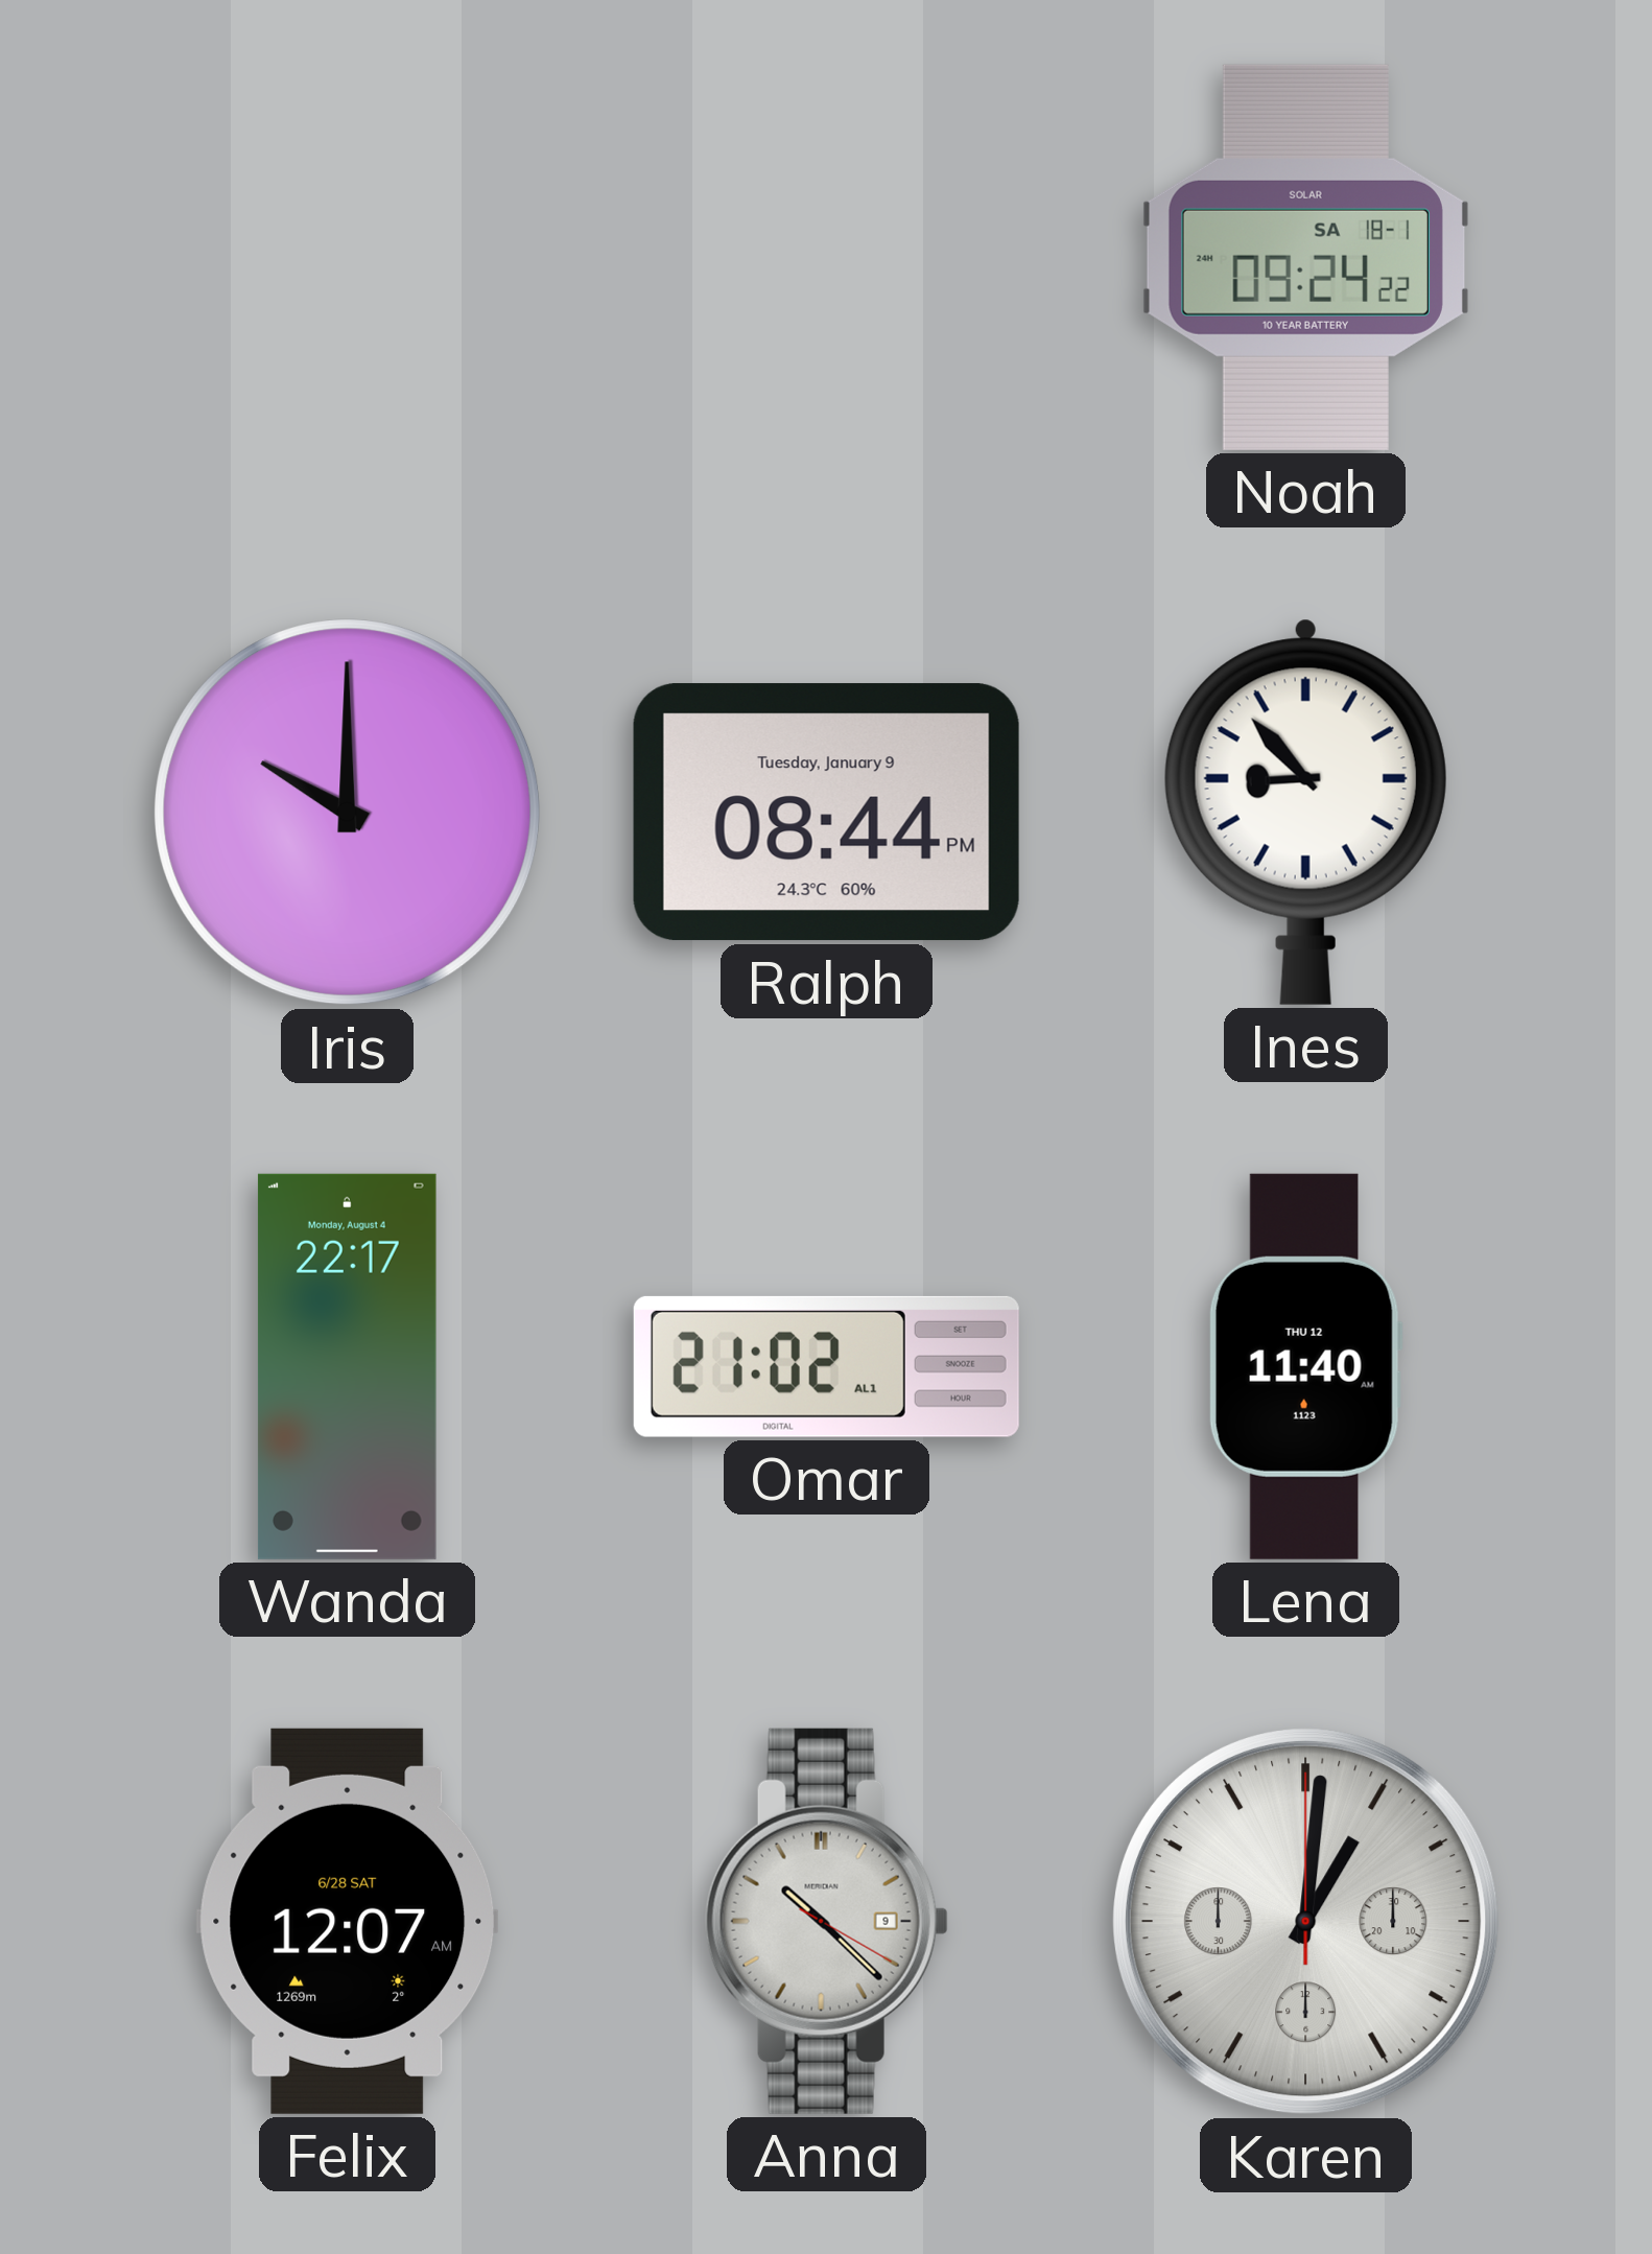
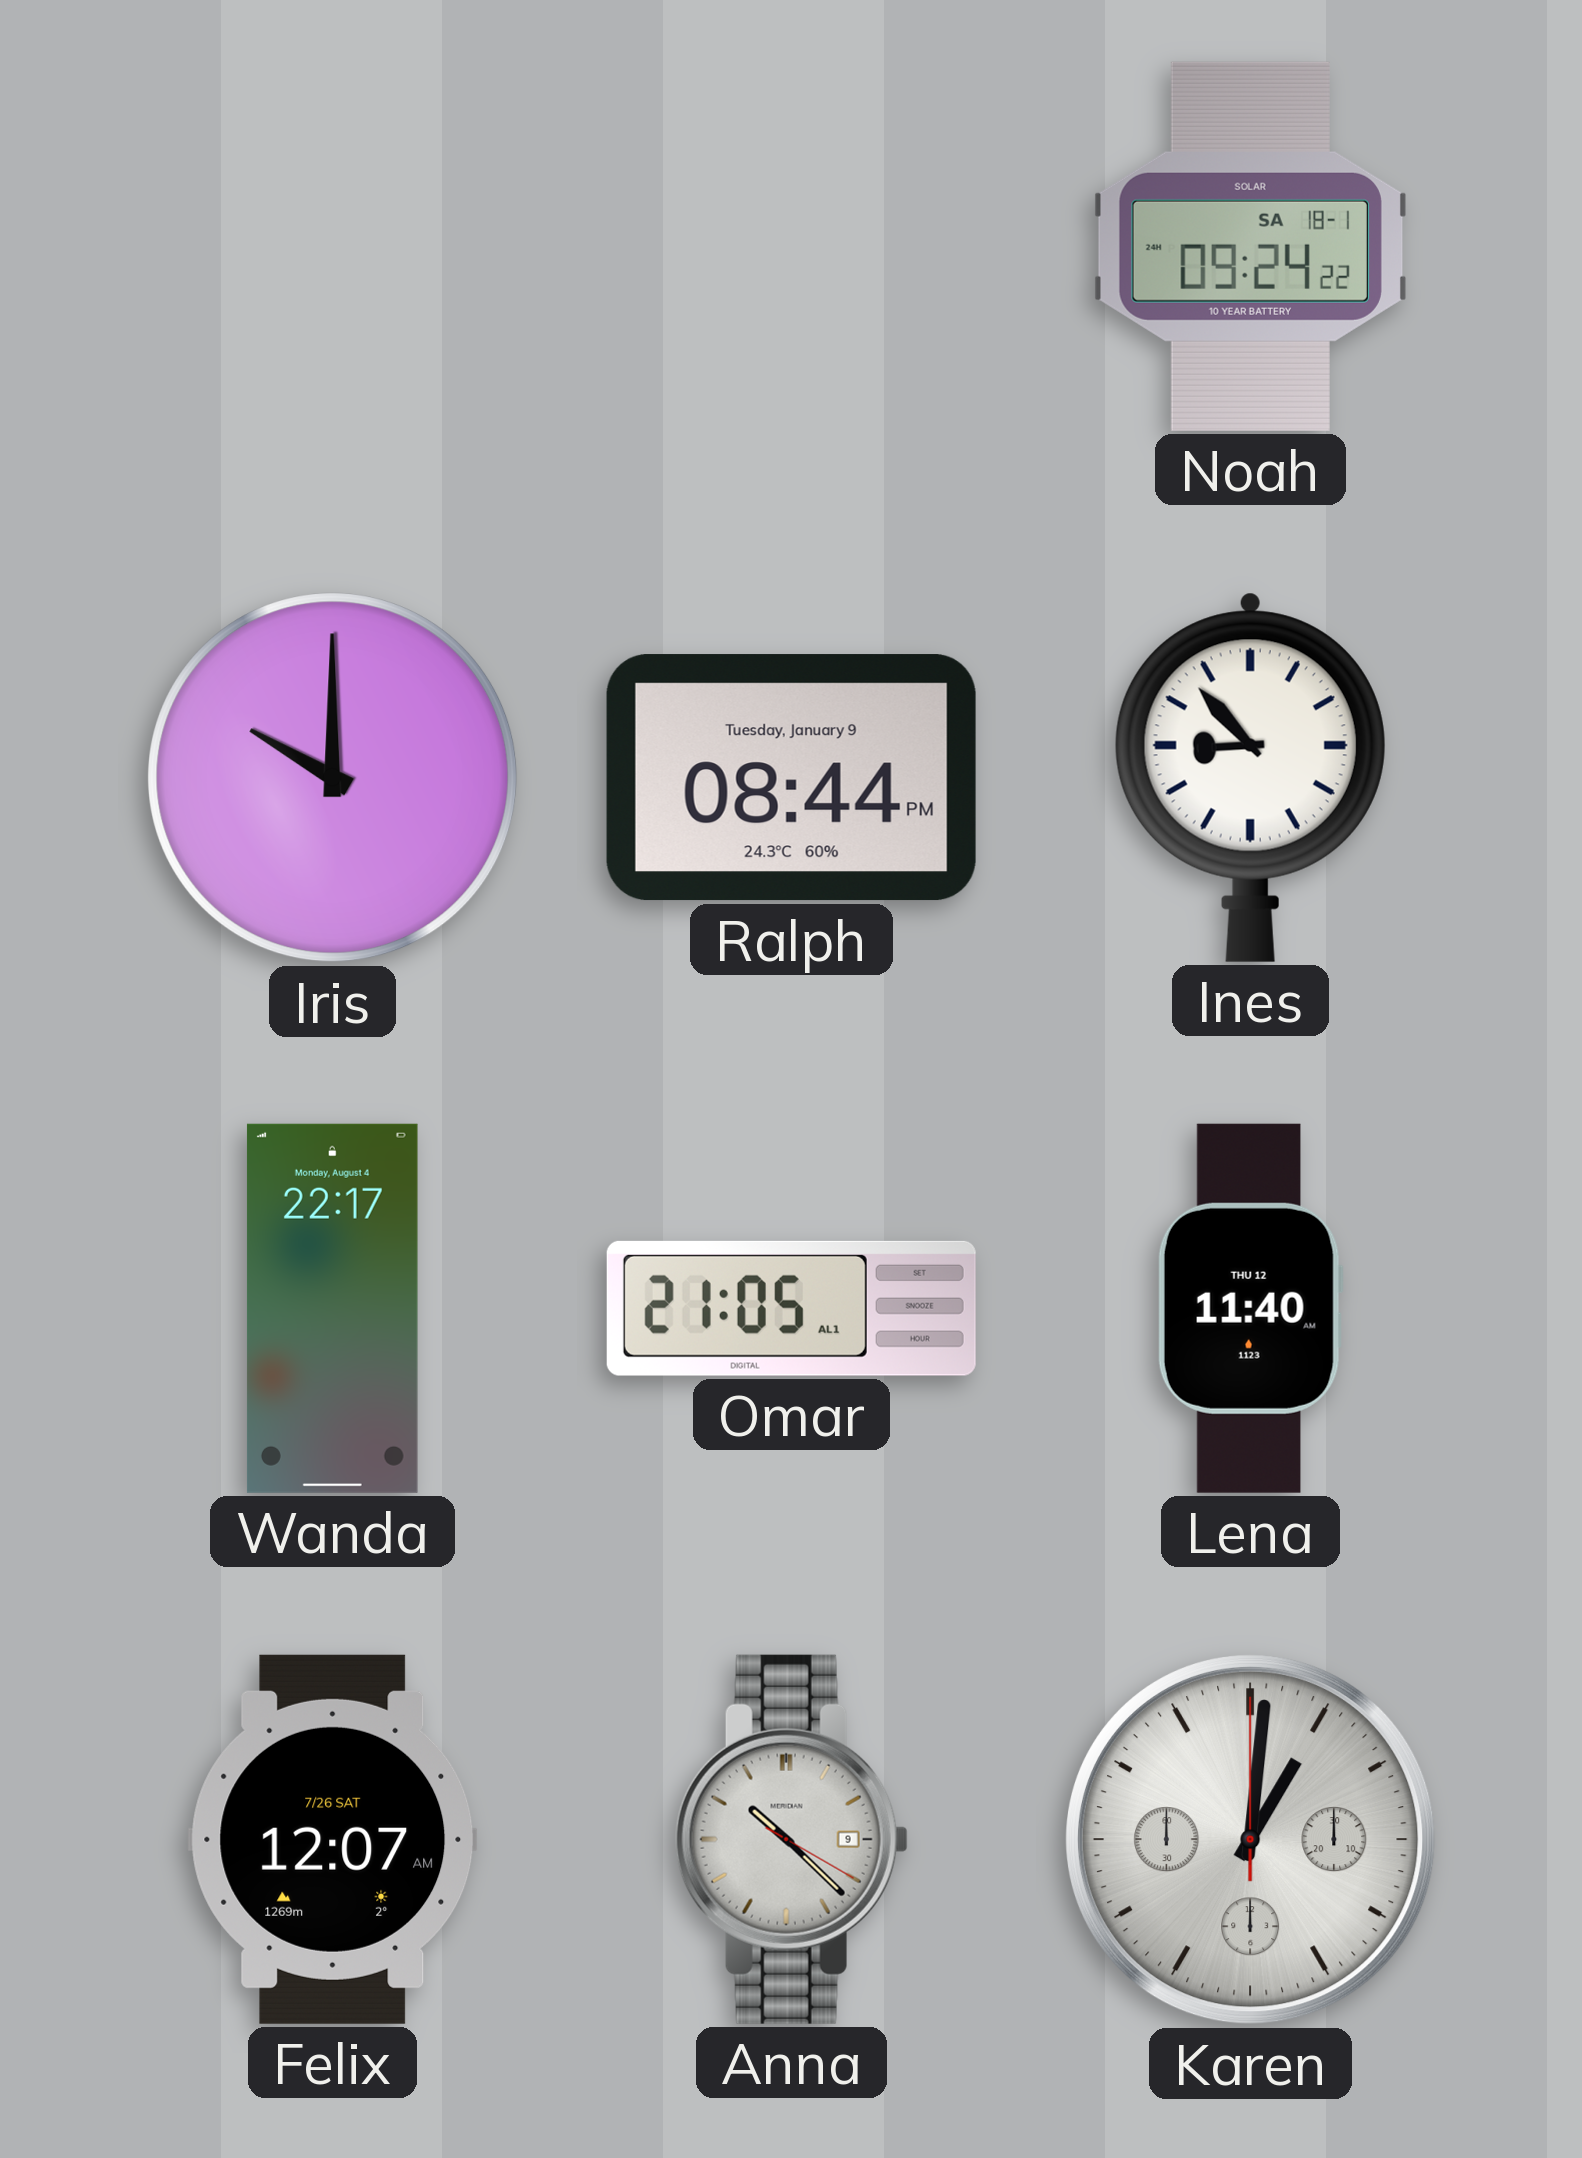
Omar: 21:02 -> 21:05 (791, 1308)
Felix date: 6/28 SAT -> 7/26 SAT (333, 1839)
